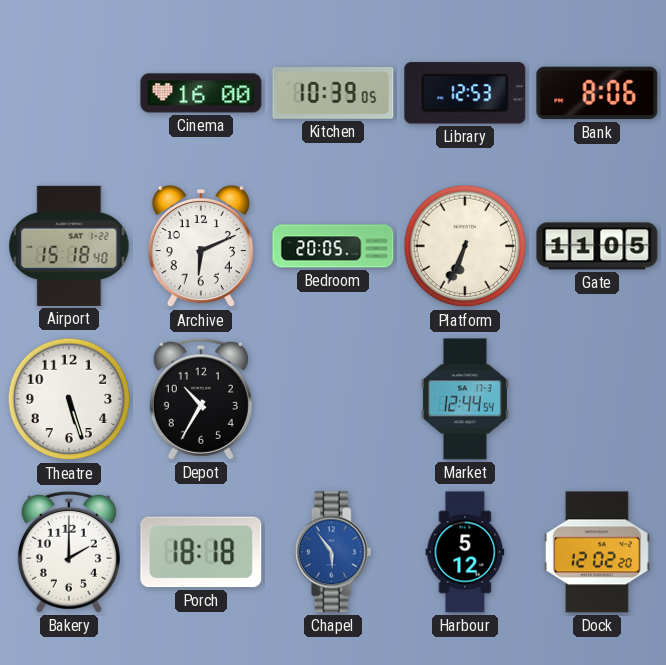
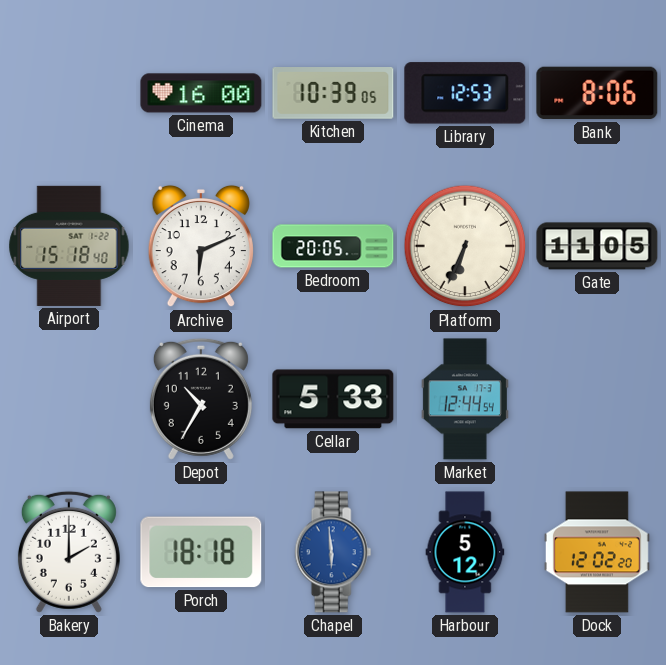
Theatre: 5:27 -> none (69, 399)
Cellar: none -> 5:33 (333, 399)
Chapel: 5:54 -> 5:59 (333, 552)
